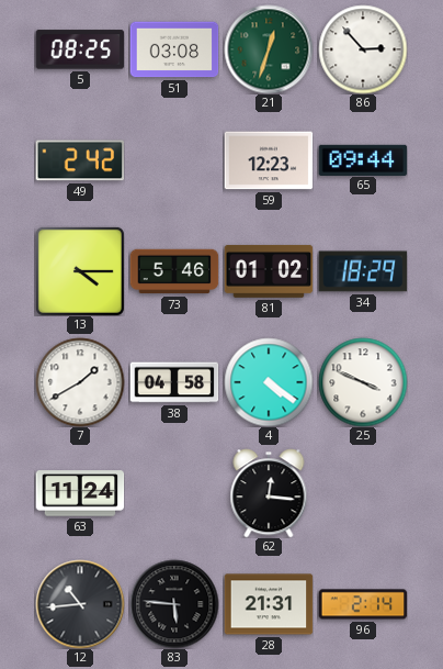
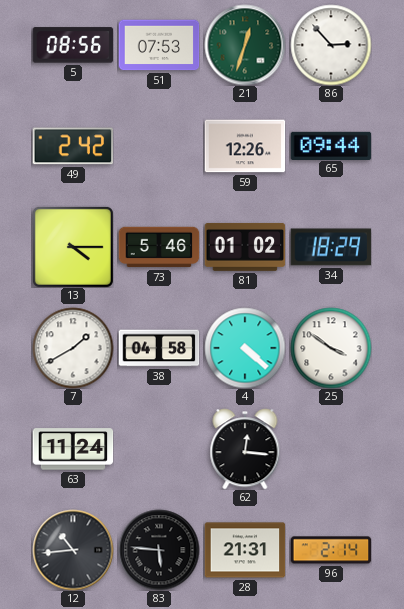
5: 08:25 -> 08:56 (73, 45)
51: 03:08 -> 07:53 (159, 45)
59: 12:23 -> 12:26 (245, 146)
4: 4:21 -> 4:22 (245, 348)
25: 3:49 -> 3:51 (331, 348)
